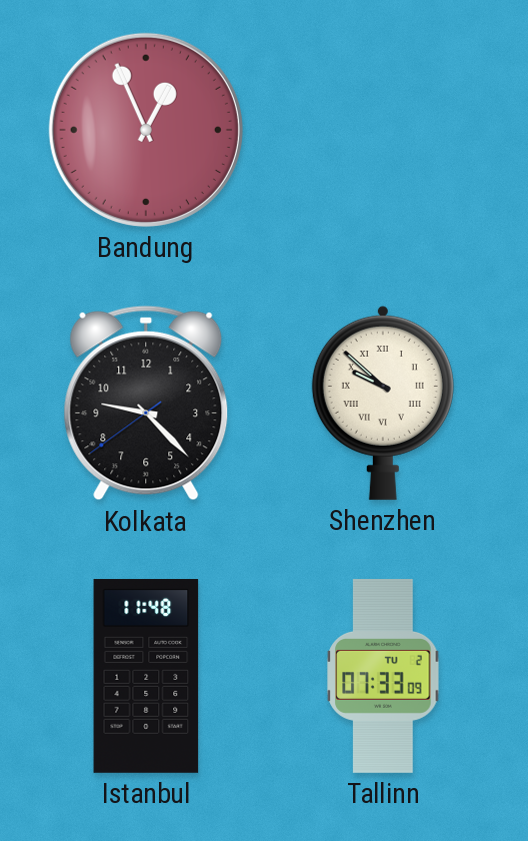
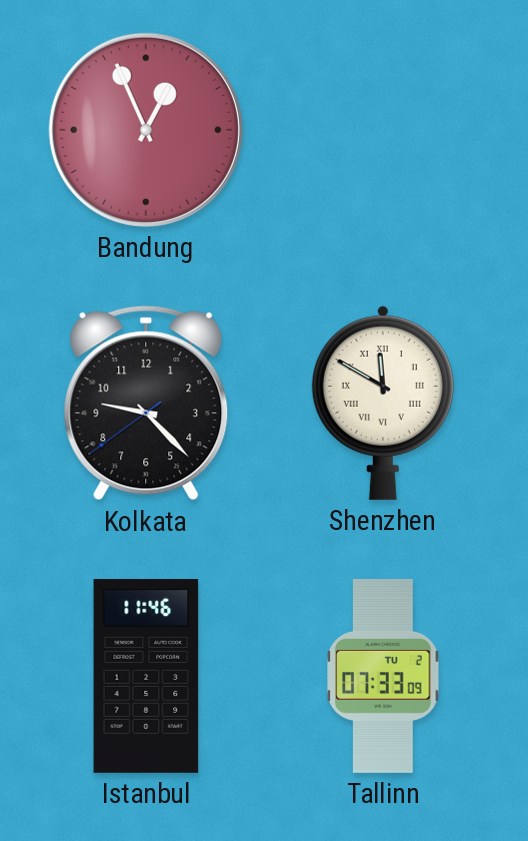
Shenzhen: 9:52 -> 11:50 (383, 403)
Istanbul: 11:48 -> 11:46 (146, 676)
